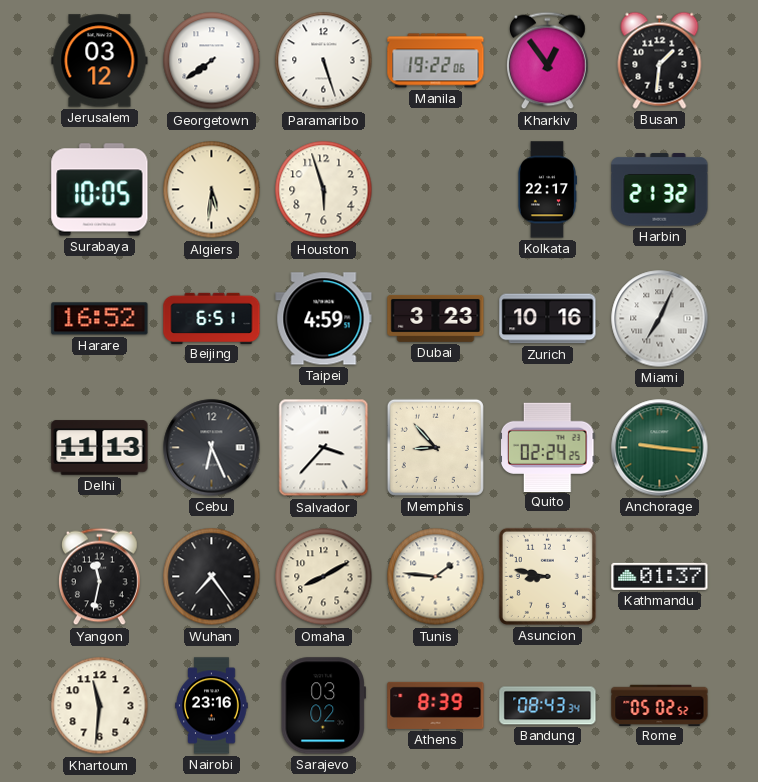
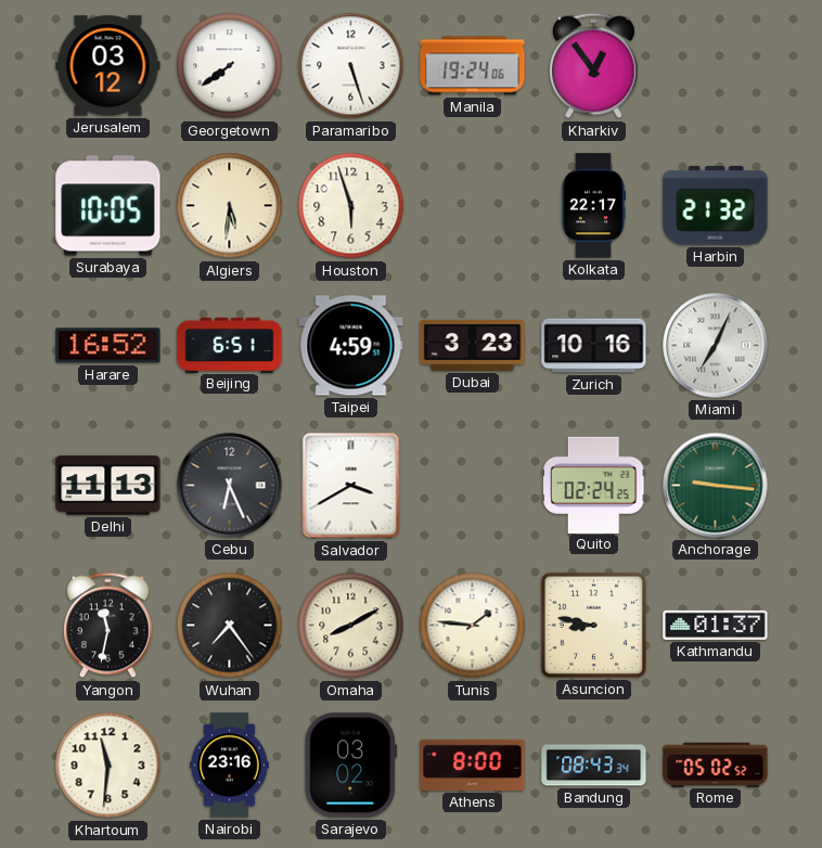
Manila: 19:22 -> 19:24 (473, 66)
Busan: 1:31 -> none (660, 60)
Salvador: 3:37 -> 3:40 (351, 486)
Memphis: 8:53 -> none (435, 447)
Athens: 8:39 -> 8:00 (473, 765)
